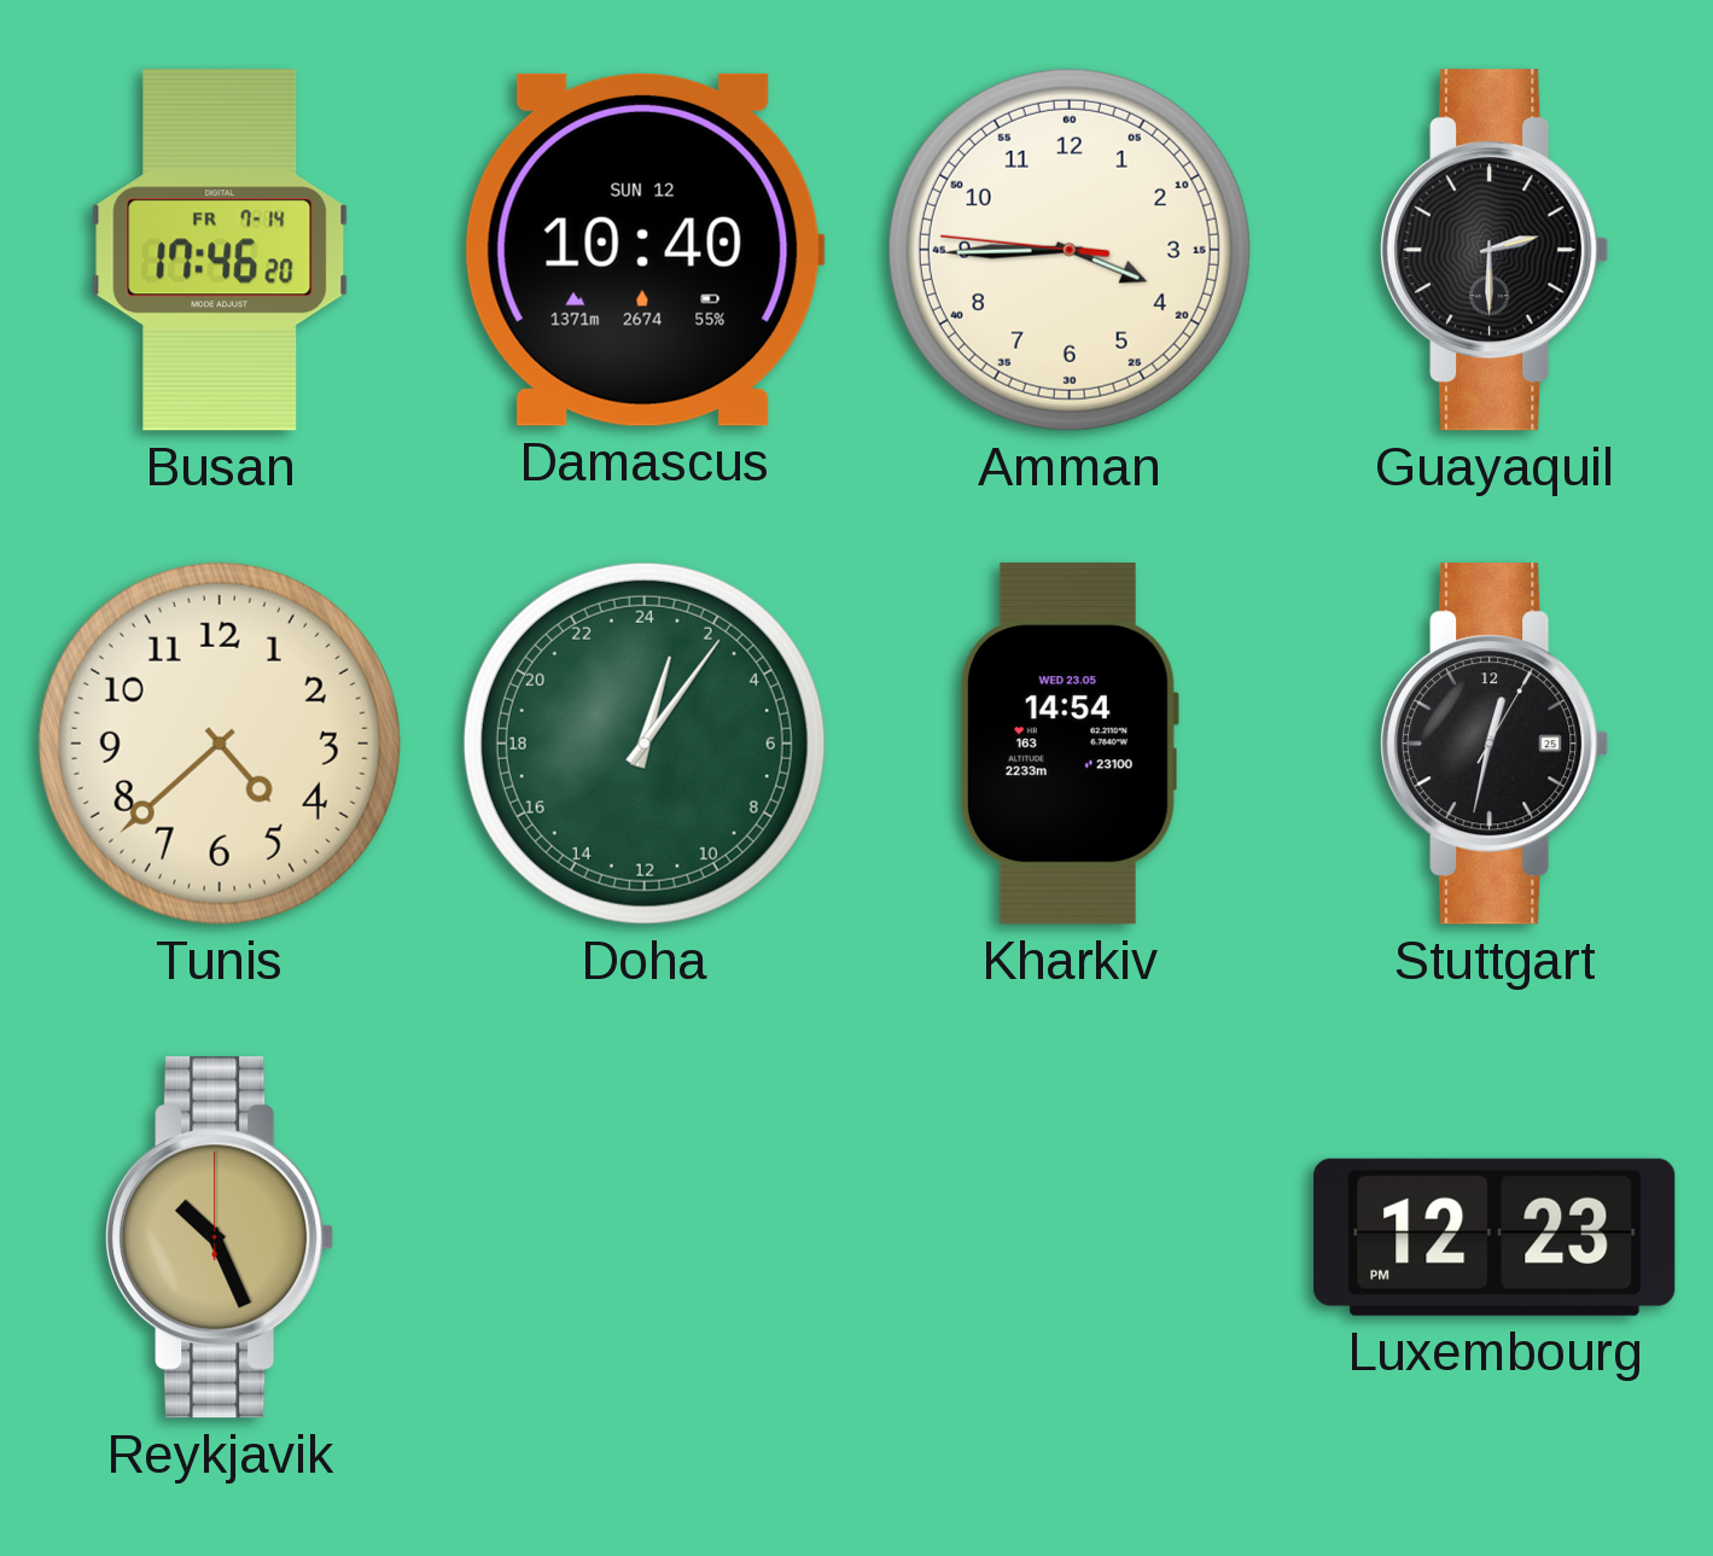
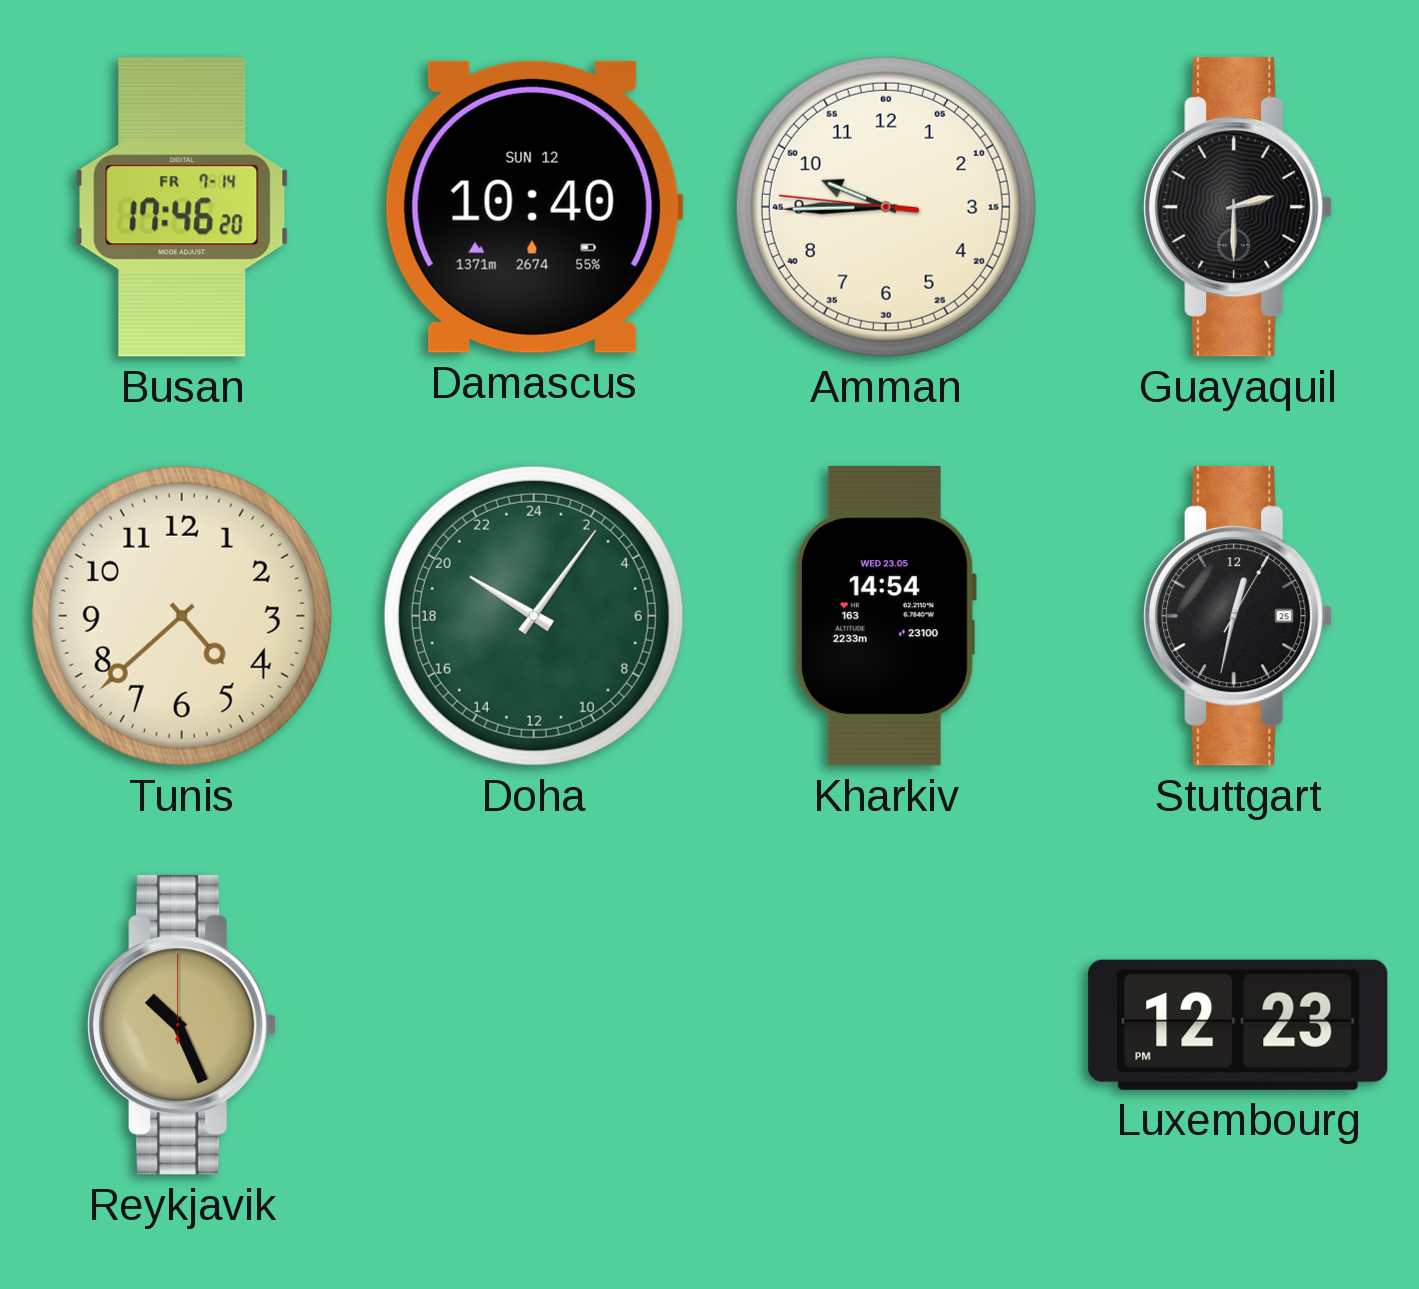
Amman: 3:44 -> 9:44 (886, 207)
Doha: 1:06 -> 20:06 (534, 616)
